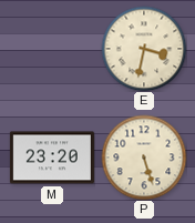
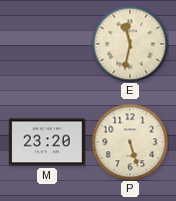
E: 3:32 -> 11:32 (130, 44)
